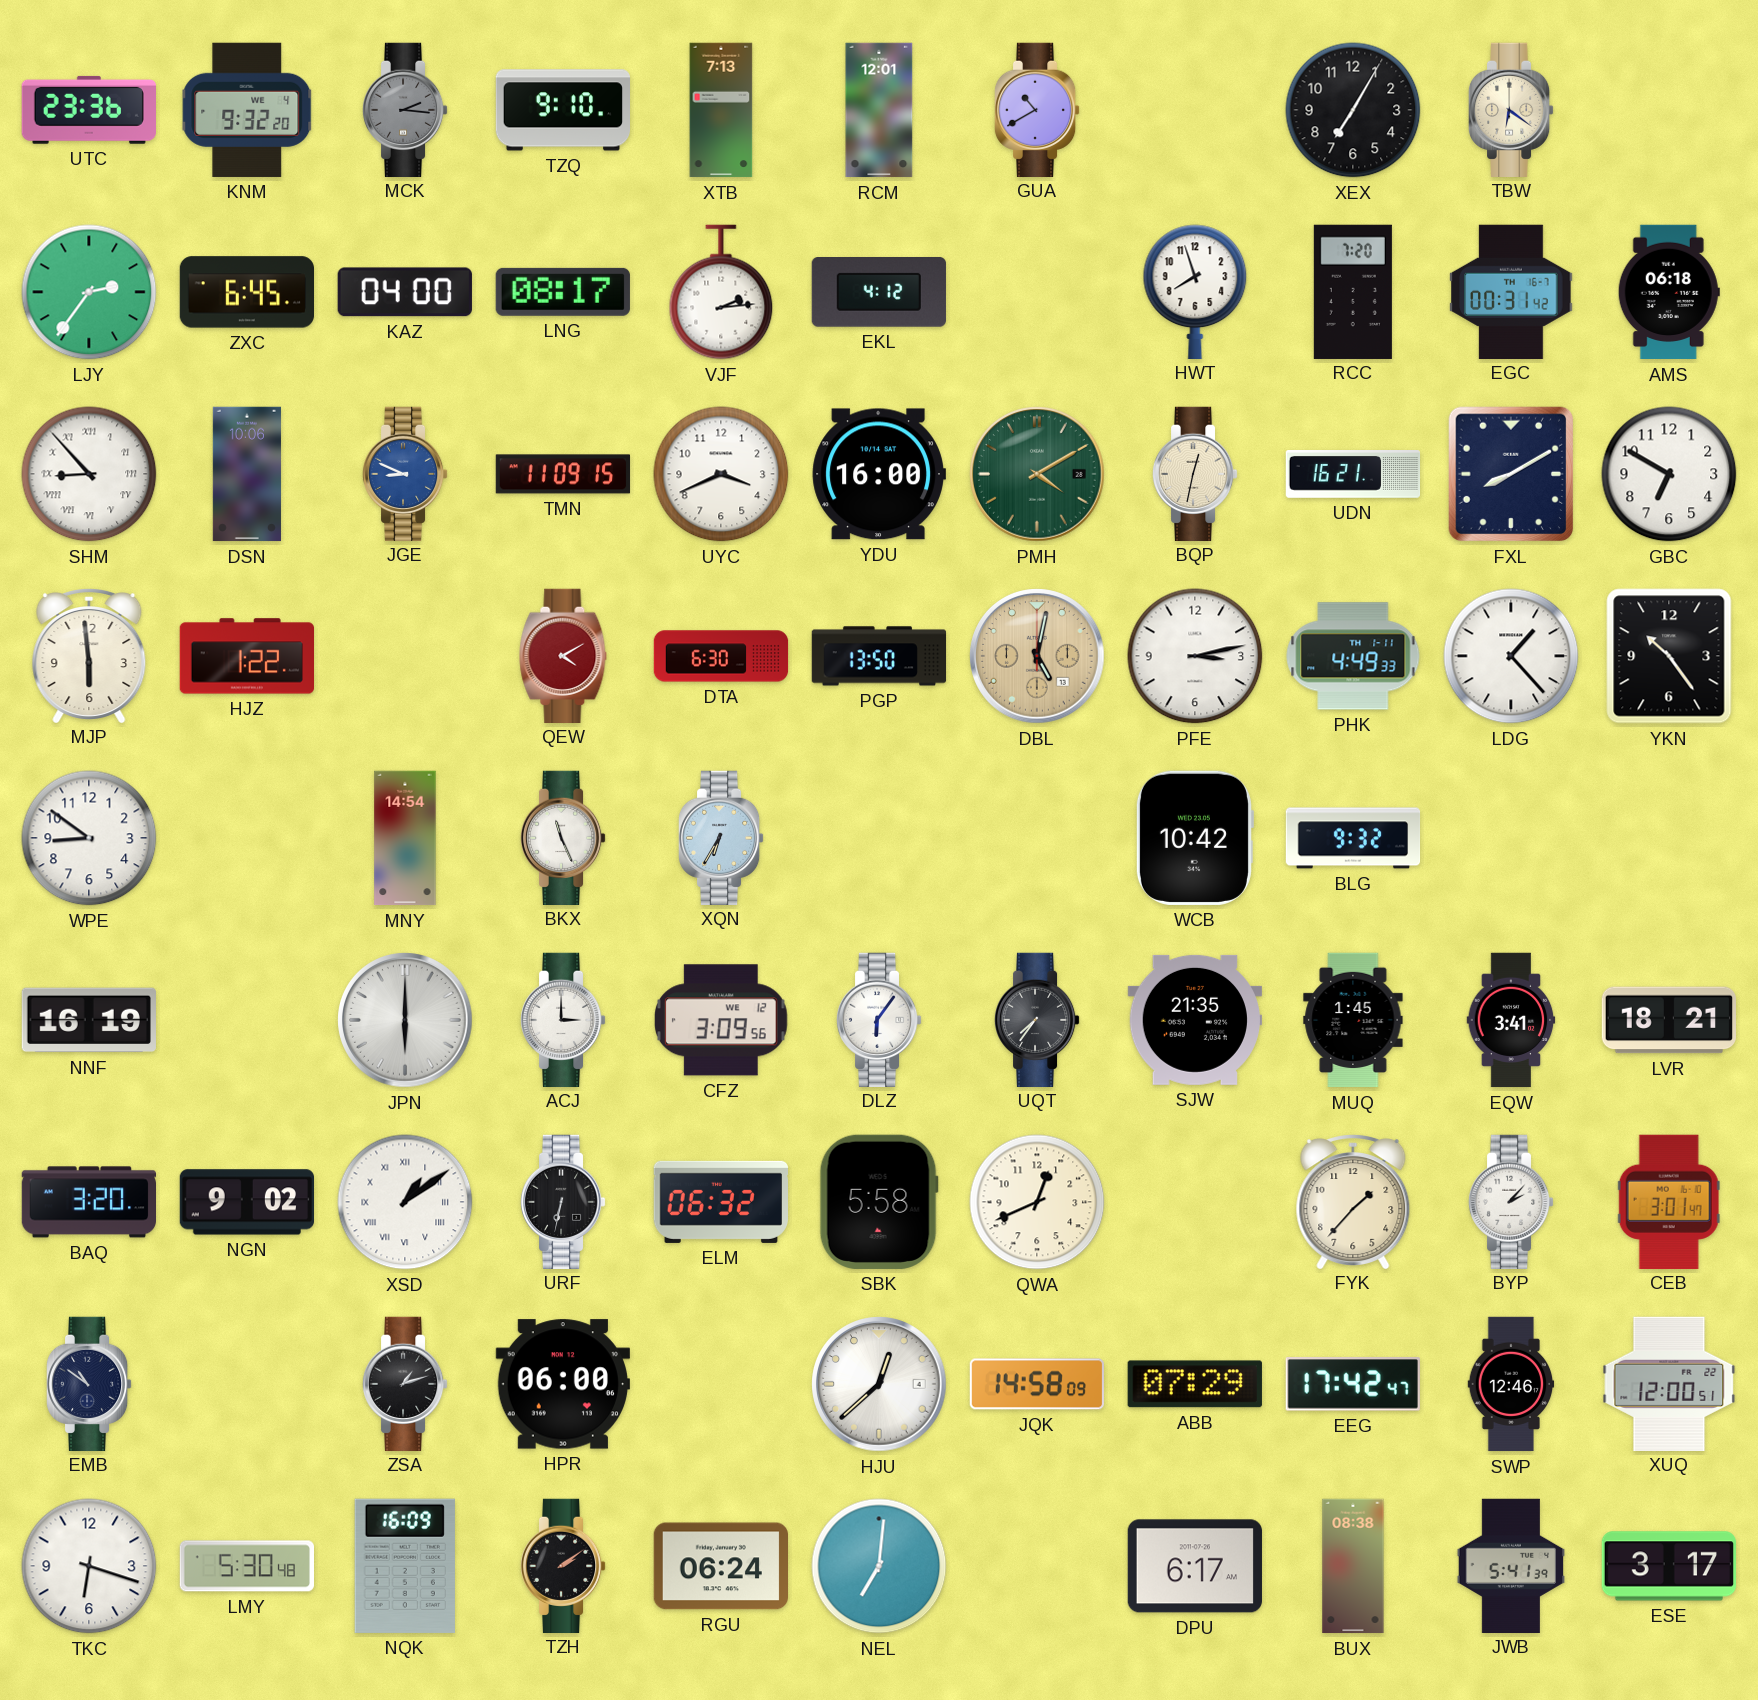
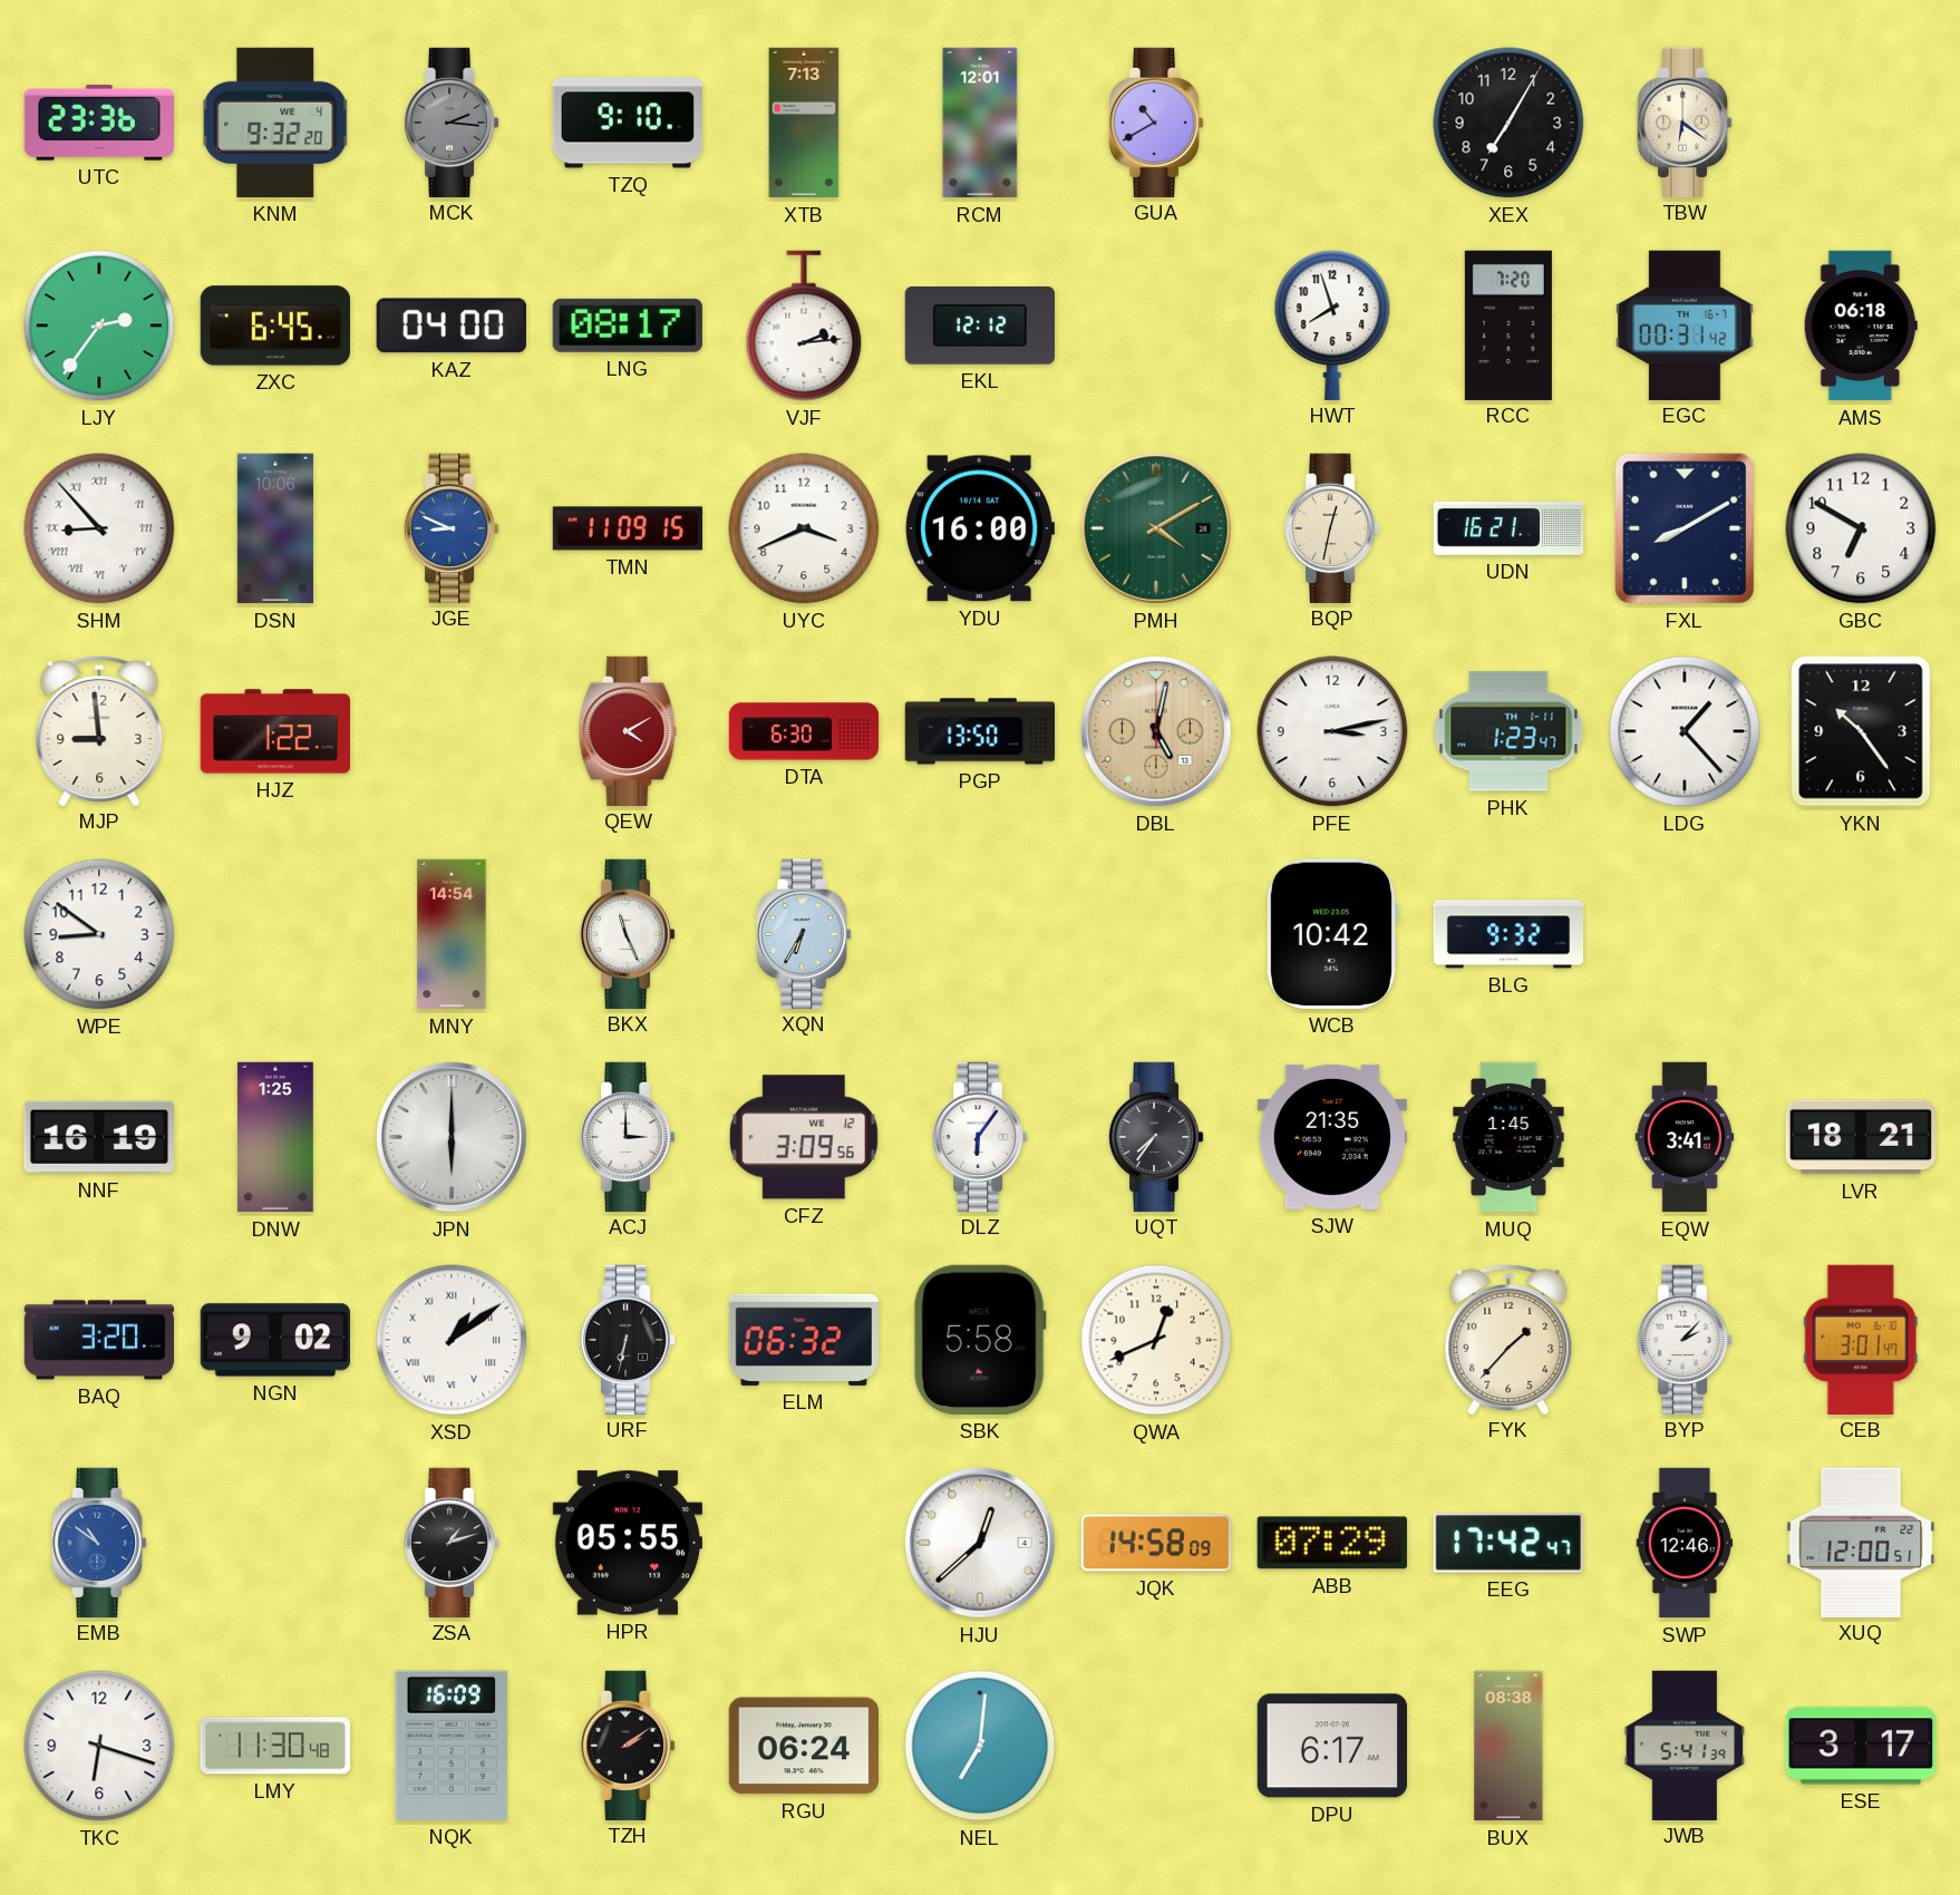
EKL: 4:12 -> 12:12 (980, 327)
MJP: 5:59 -> 8:59 (99, 731)
PHK: 4:49 -> 1:23 (1508, 731)
DNW: none -> 1:25 (275, 1137)
EMB dial: navy -> blue (99, 1542)
HPR: 06:00 -> 05:55 (628, 1543)
LMY: 5:30 -> 11:30 (274, 1746)
